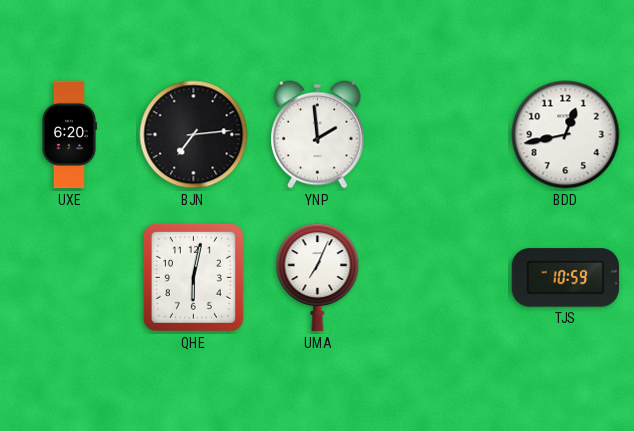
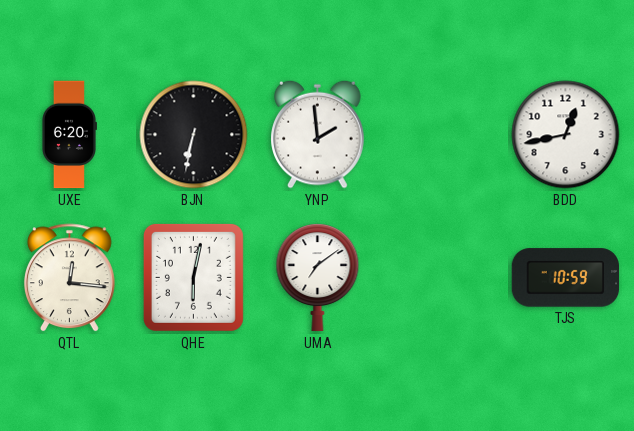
BJN: 7:14 -> 6:32 (194, 135)
QTL: none -> 12:16 (69, 278)
UMA: 7:04 -> 7:09 (318, 278)
